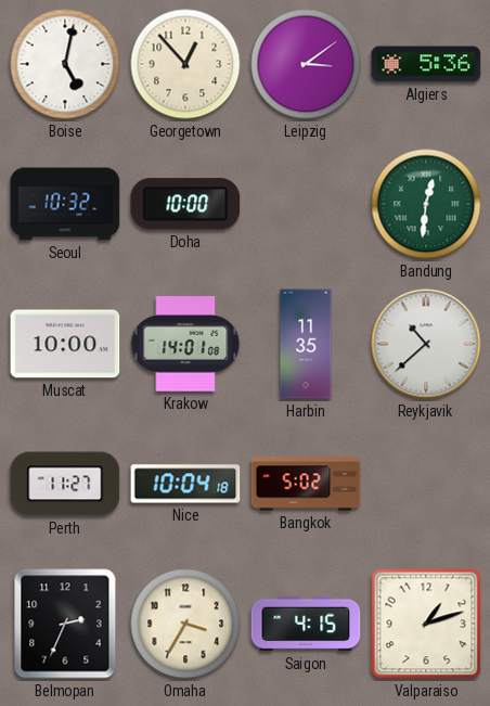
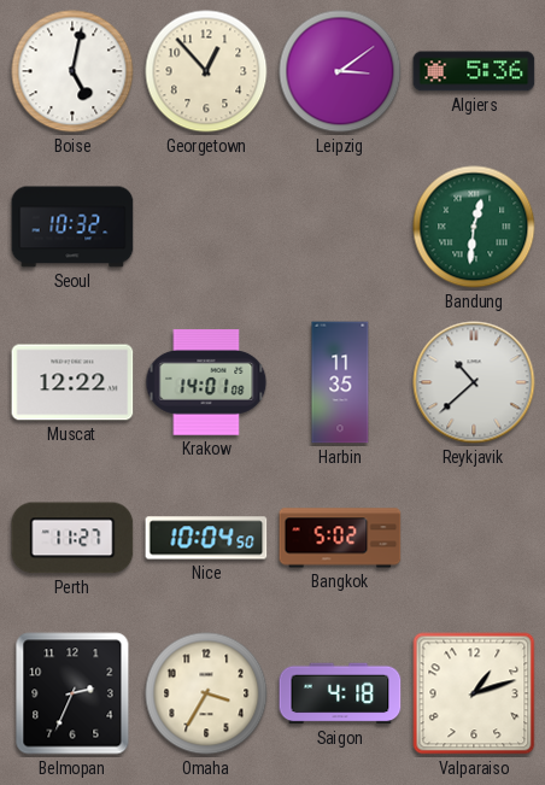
Doha: 10:00 -> none (185, 204)
Muscat: 10:00 -> 12:22 (72, 382)
Nice: 10:04:18 -> 10:04:50 (206, 538)
Saigon: 4:15 -> 4:18 (340, 693)
